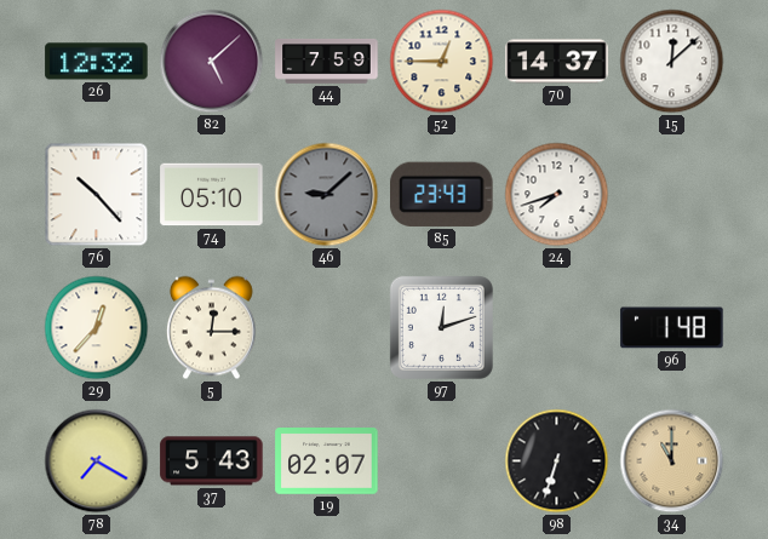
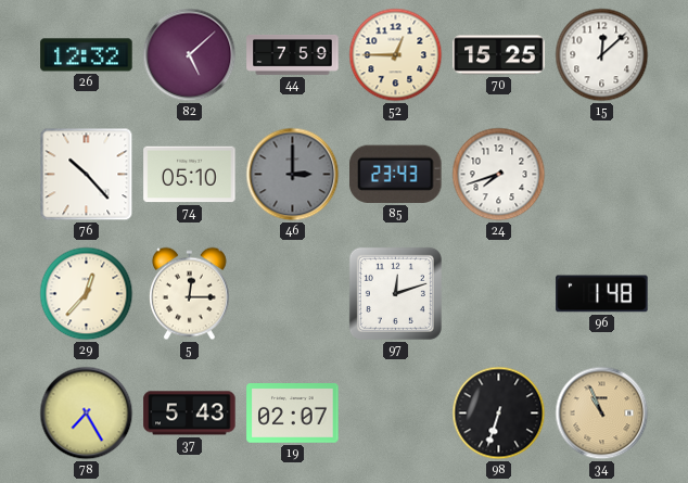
70: 14:37 -> 15:25 (499, 55)
46: 9:08 -> 3:00 (293, 175)
78: 7:20 -> 7:25 (87, 414)
34: 11:00 -> 10:56 (602, 414)
